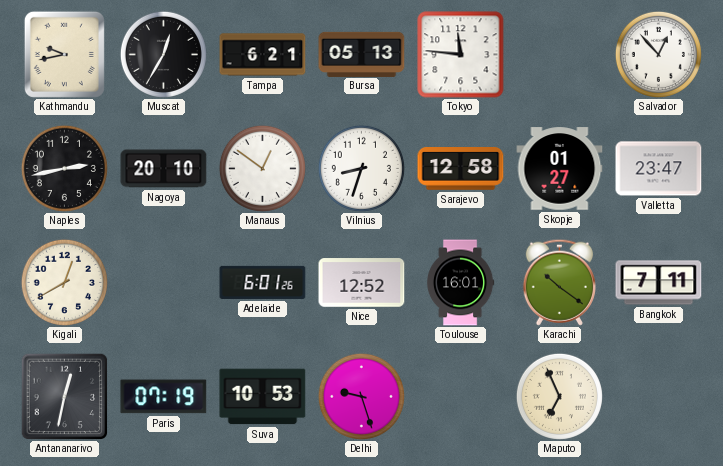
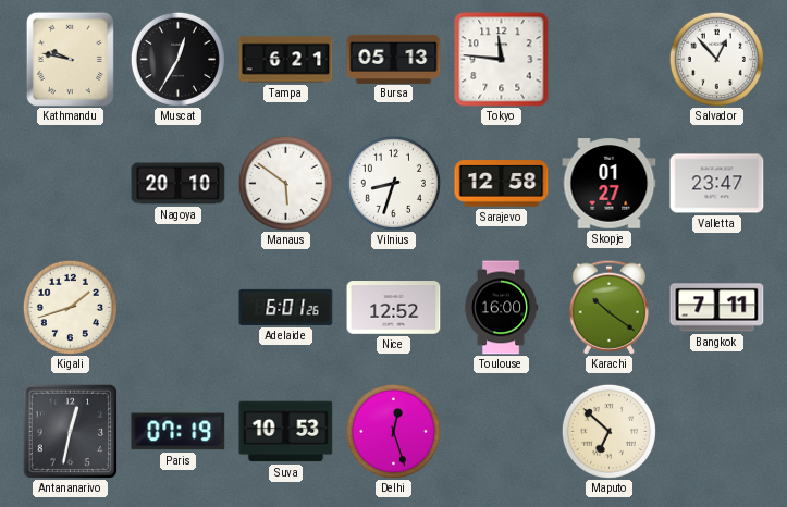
Kathmandu: 9:43 -> 9:47 (70, 59)
Naples: 2:43 -> none (64, 168)
Manaus: 12:51 -> 5:51 (285, 183)
Kigali: 12:40 -> 1:42 (70, 307)
Toulouse: 16:01 -> 16:00 (501, 308)
Delhi: 9:27 -> 12:27 (393, 431)
Maputo: 6:56 -> 6:52 (608, 431)
